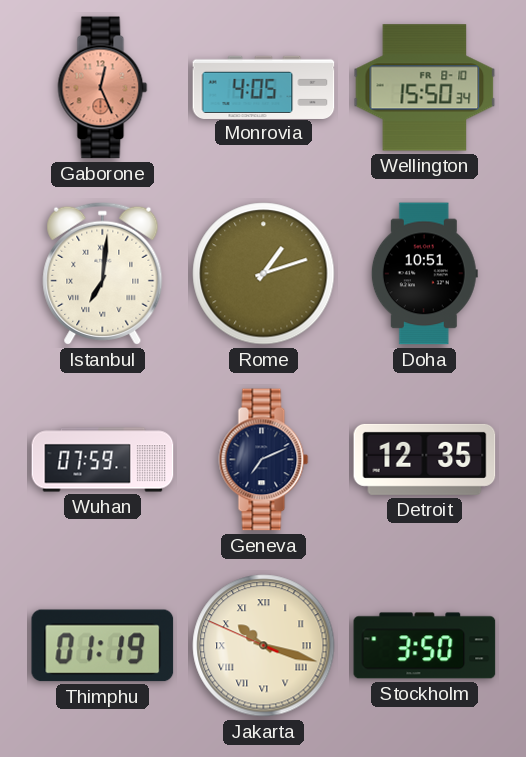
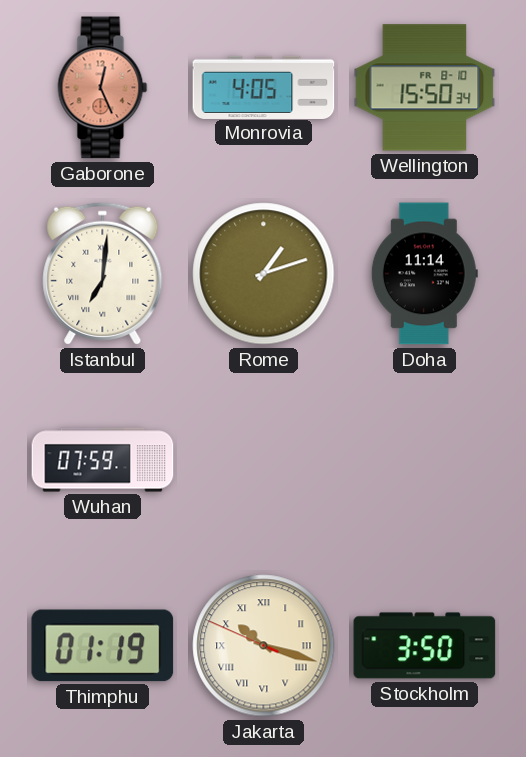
Doha: 10:51 -> 11:14 (424, 274)
Geneva: 7:11 -> none (264, 460)
Detroit: 12:35 -> none (425, 459)
